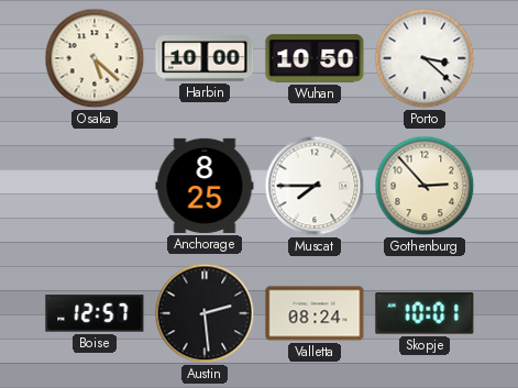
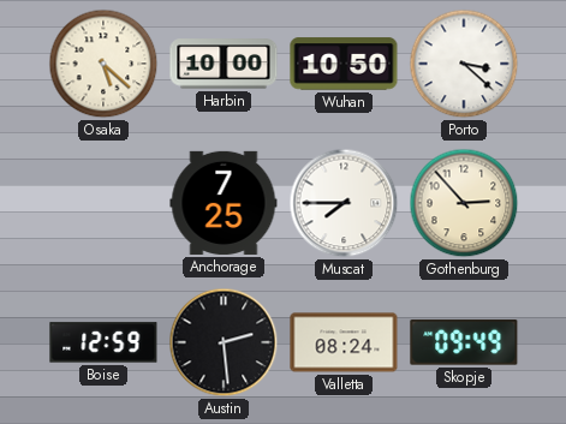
Anchorage: 8:25 -> 7:25 (224, 203)
Boise: 12:57 -> 12:59 (103, 342)
Skopje: 10:01 -> 09:49 (464, 342)
